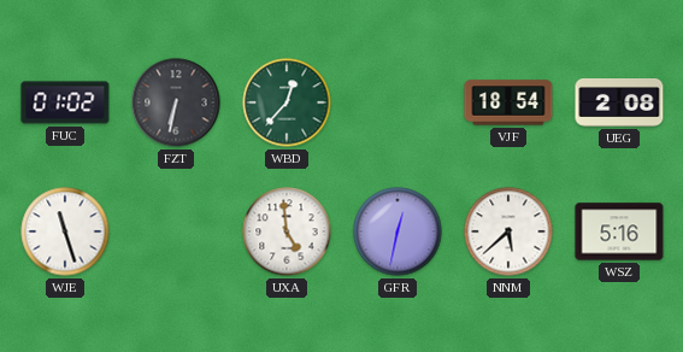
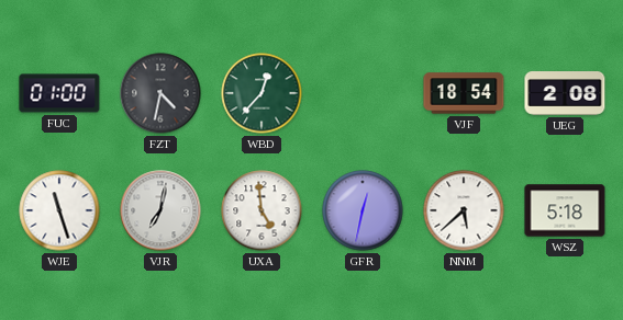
FUC: 01:02 -> 01:00 (59, 93)
FZT: 6:32 -> 4:32 (160, 93)
VJR: none -> 7:02 (160, 210)
WSZ: 5:16 -> 5:18 (565, 210)
